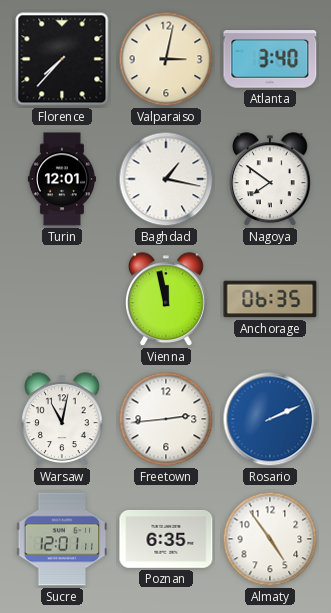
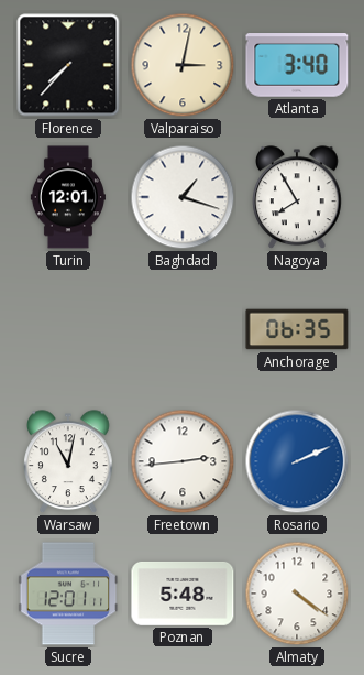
Baghdad: 1:17 -> 1:18 (183, 197)
Nagoya: 7:51 -> 7:55 (298, 198)
Vienna: 11:58 -> none (167, 300)
Poznan: 6:35 -> 5:48 (183, 594)
Almaty: 4:54 -> 4:21 (297, 594)
